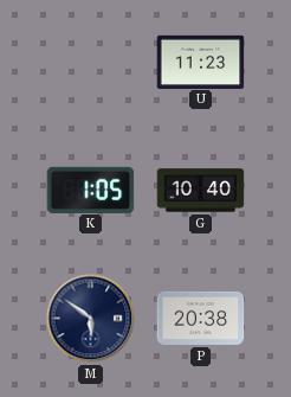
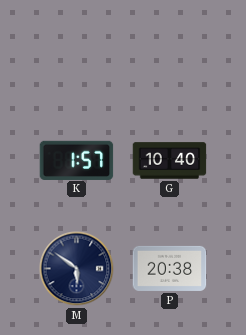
U: 11:23 -> none (201, 62)
K: 1:05 -> 1:57 (77, 160)
